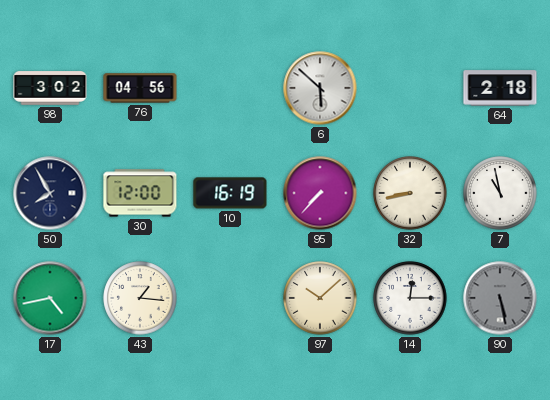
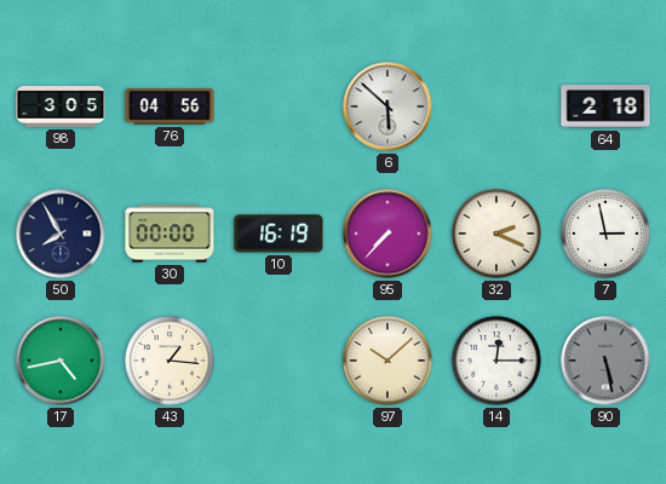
98: 3:02 -> 3:05 (61, 106)
30: 12:00 -> 00:00 (170, 234)
32: 8:43 -> 2:19 (496, 234)
7: 10:58 -> 2:58 (605, 234)
